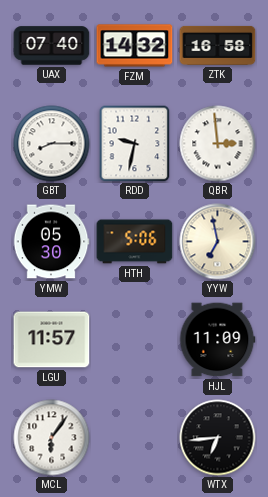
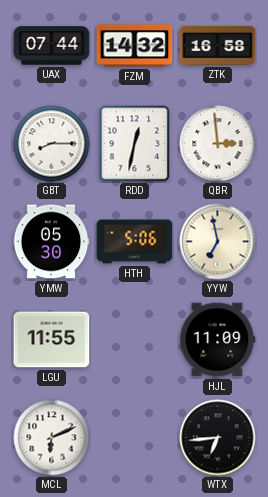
UAX: 07:40 -> 07:44 (52, 46)
RDD: 9:32 -> 12:32 (135, 143)
LGU: 11:57 -> 11:55 (52, 340)
MCL: 6:06 -> 6:11 (52, 438)
